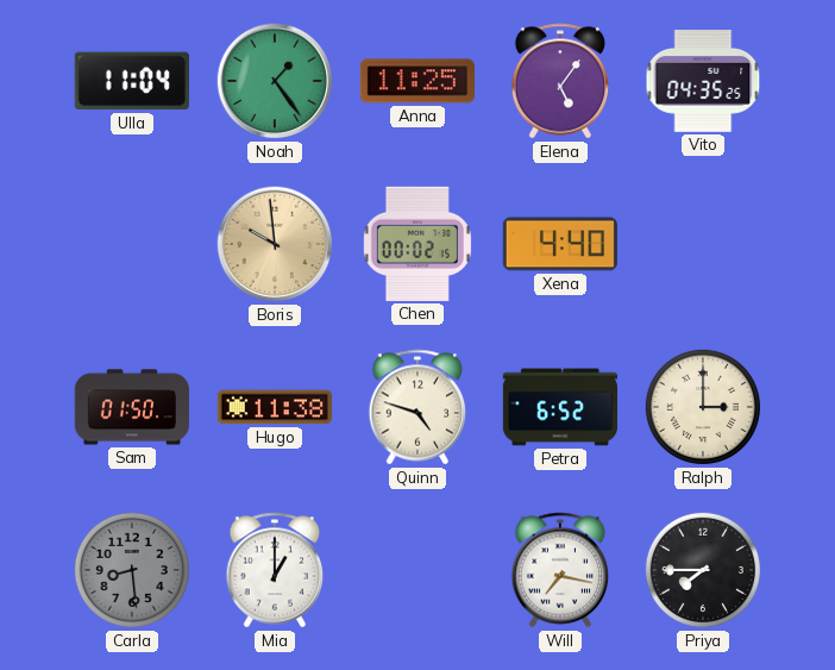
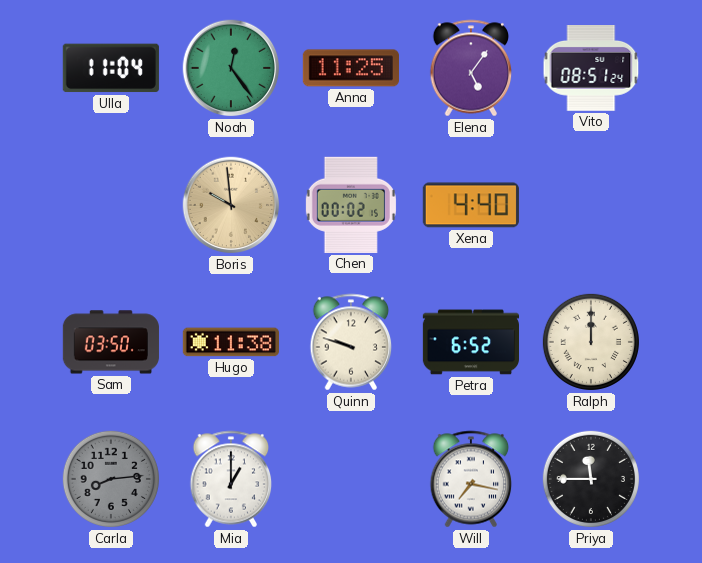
Noah: 1:24 -> 12:24 (231, 68)
Vito: 04:35 -> 08:51 (591, 69)
Sam: 01:50 -> 03:50 (111, 342)
Quinn: 4:48 -> 9:48 (351, 342)
Ralph: 3:00 -> 12:00 (591, 342)
Carla: 8:29 -> 8:14 (111, 479)
Priya: 7:45 -> 11:45 (591, 479)
